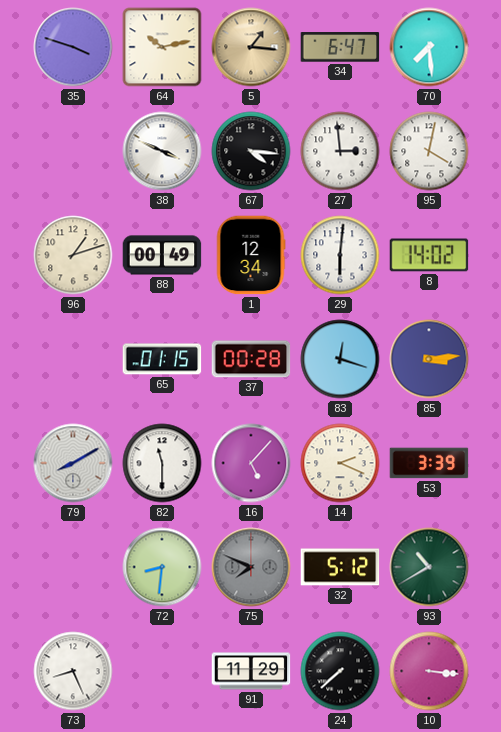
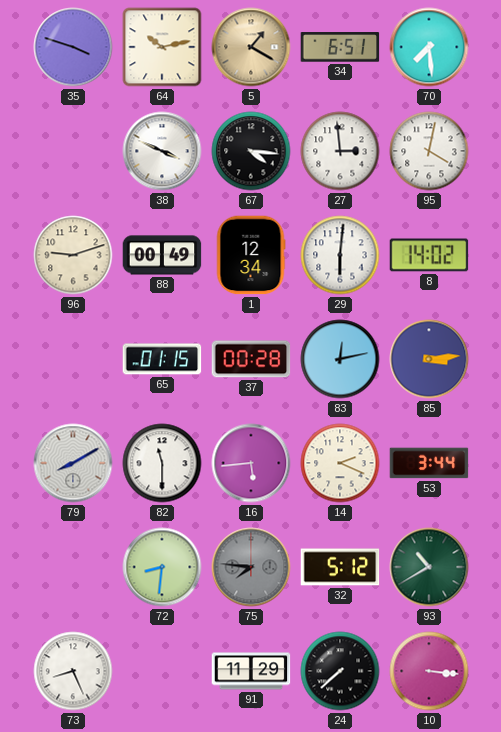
5: 1:16 -> 1:20 (251, 47)
34: 6:47 -> 6:51 (340, 47)
96: 1:12 -> 9:12 (73, 255)
83: 12:18 -> 12:13 (340, 359)
16: 5:07 -> 5:44 (251, 463)
53: 3:39 -> 3:44 (429, 463)
75: 7:49 -> 7:46 (251, 567)
